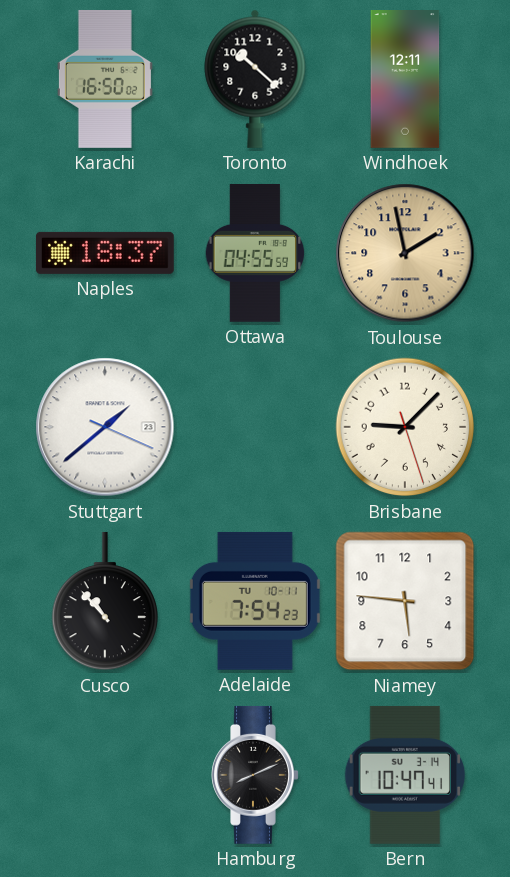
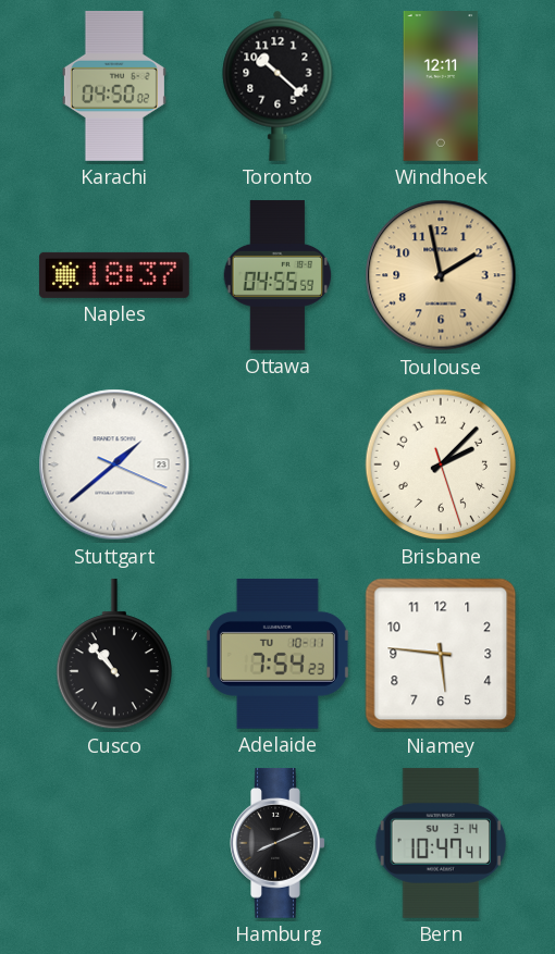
Karachi: 16:50 -> 04:50 (114, 86)
Brisbane: 9:07 -> 2:07 (441, 464)
